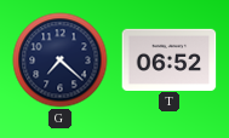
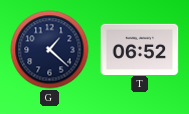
G: 7:22 -> 1:22 (50, 50)
